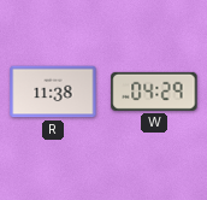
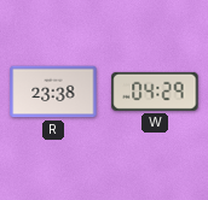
R: 11:38 -> 23:38 (53, 92)
